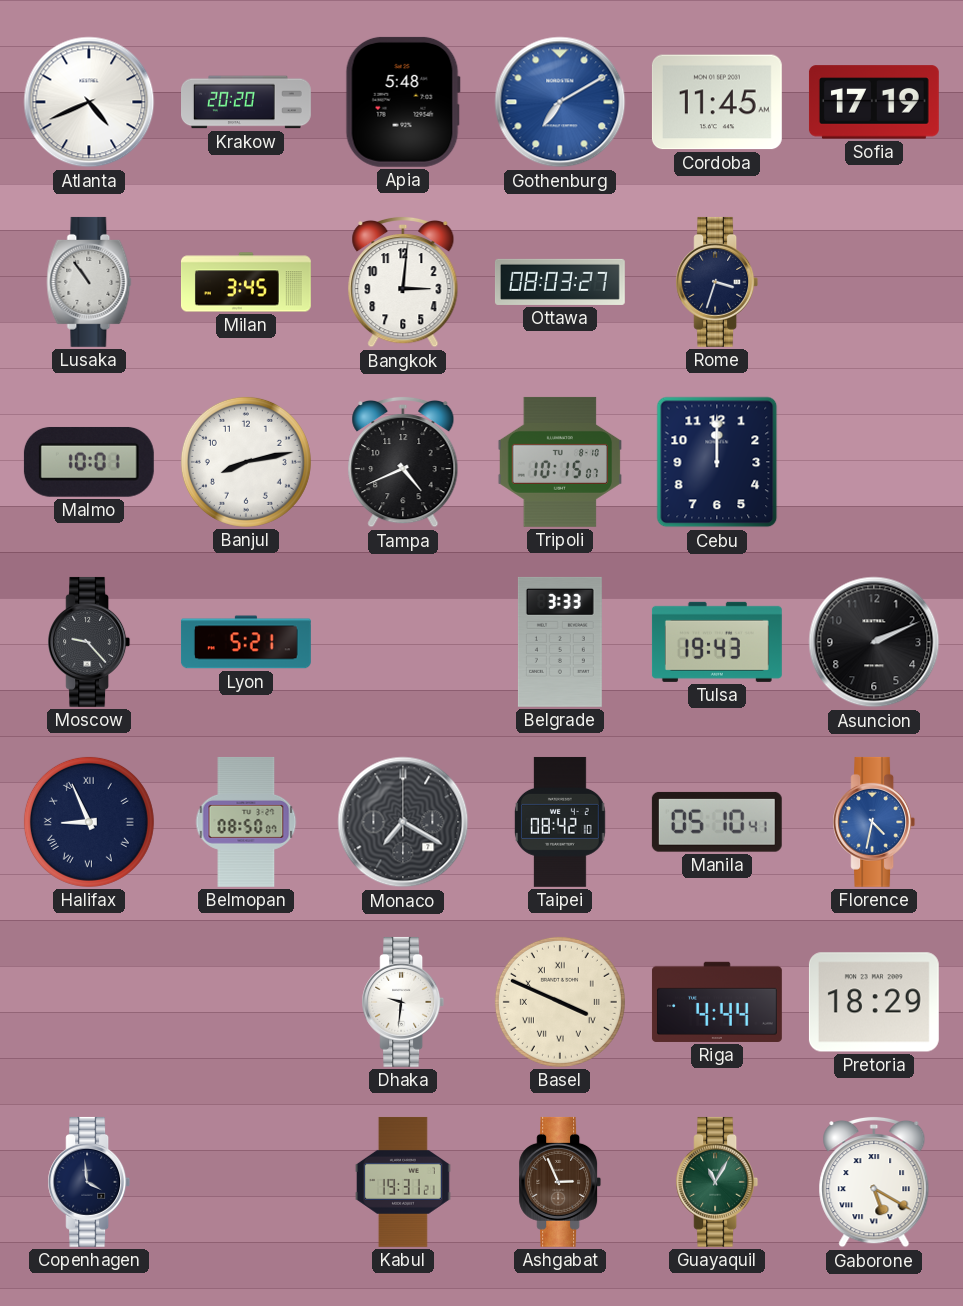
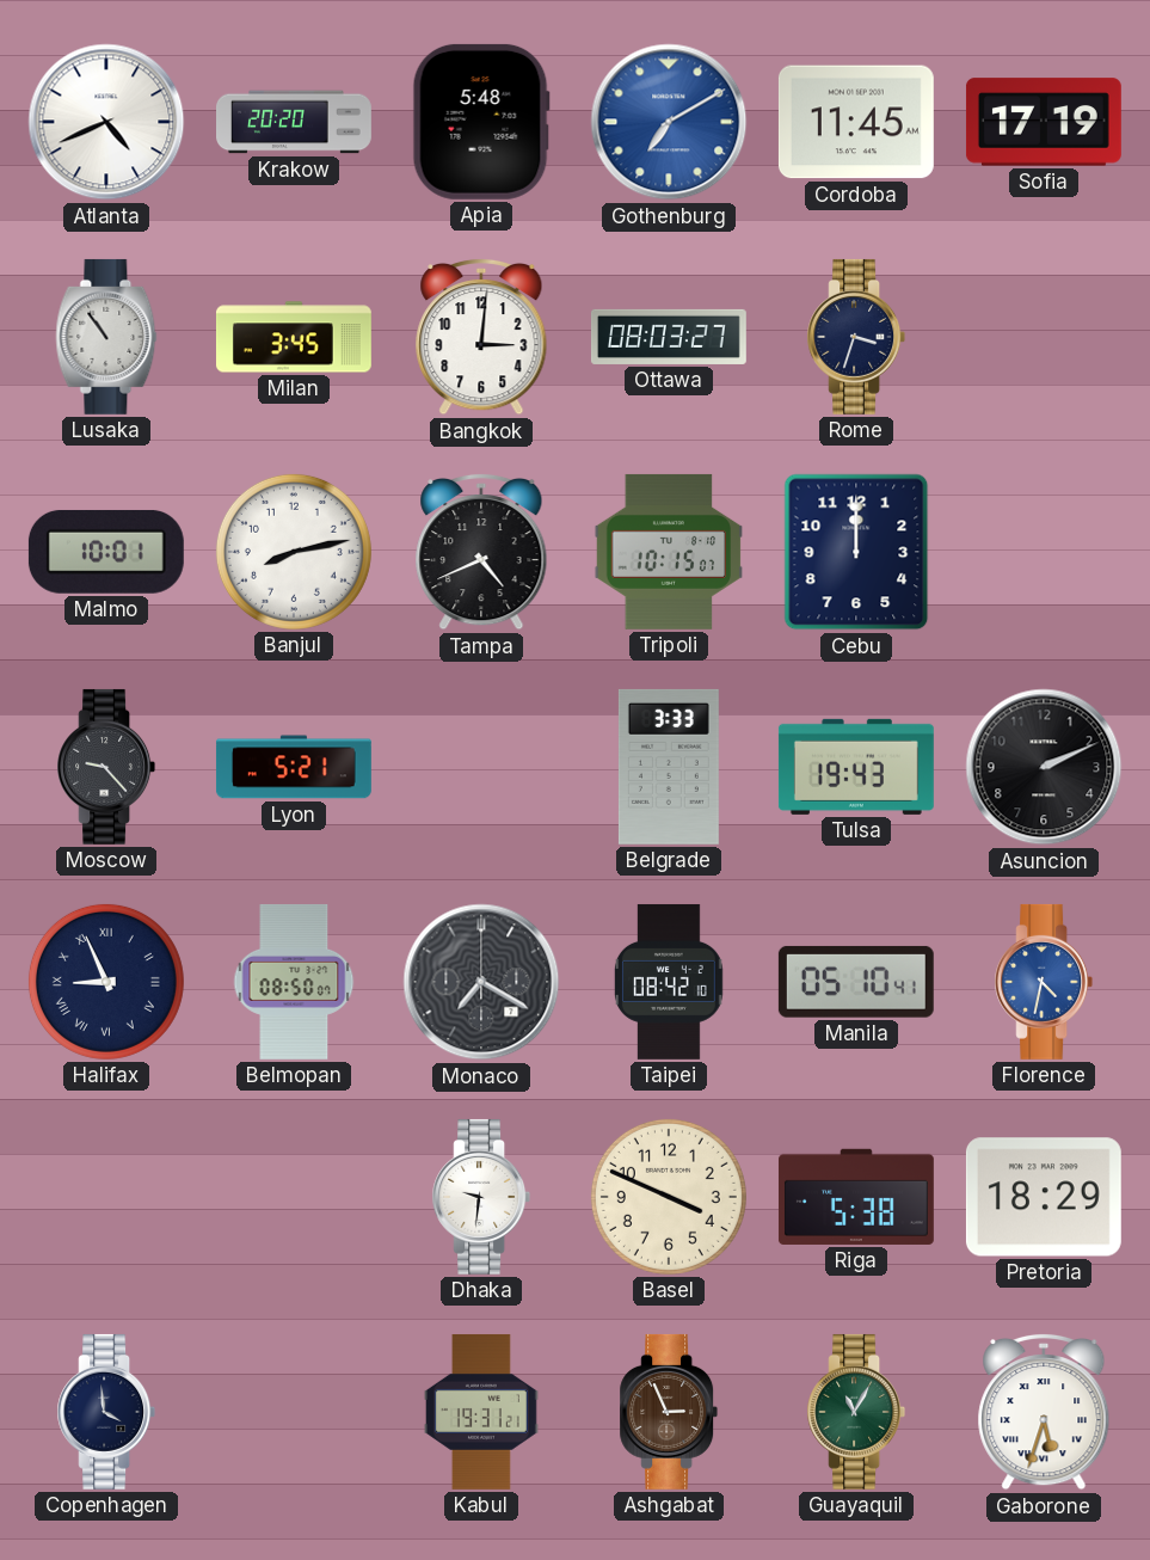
Basel numerals: Roman -> Arabic (669, 1197)
Riga: 4:44 -> 5:38 (856, 1197)
Gaborone: 5:20 -> 5:33 (1044, 1412)
